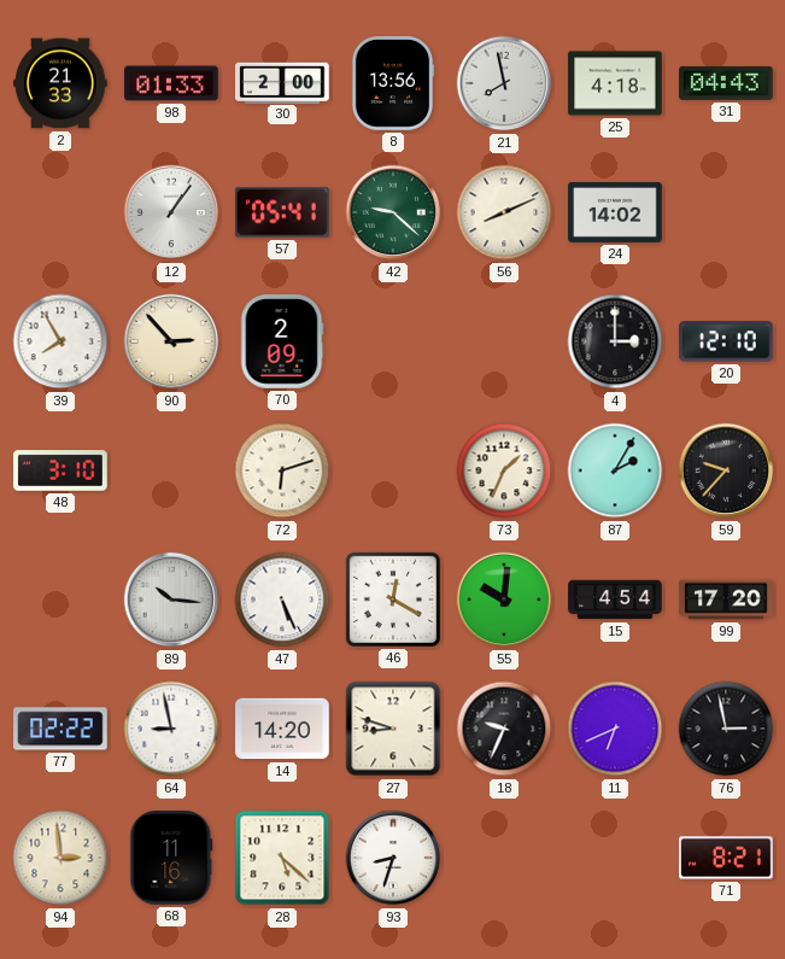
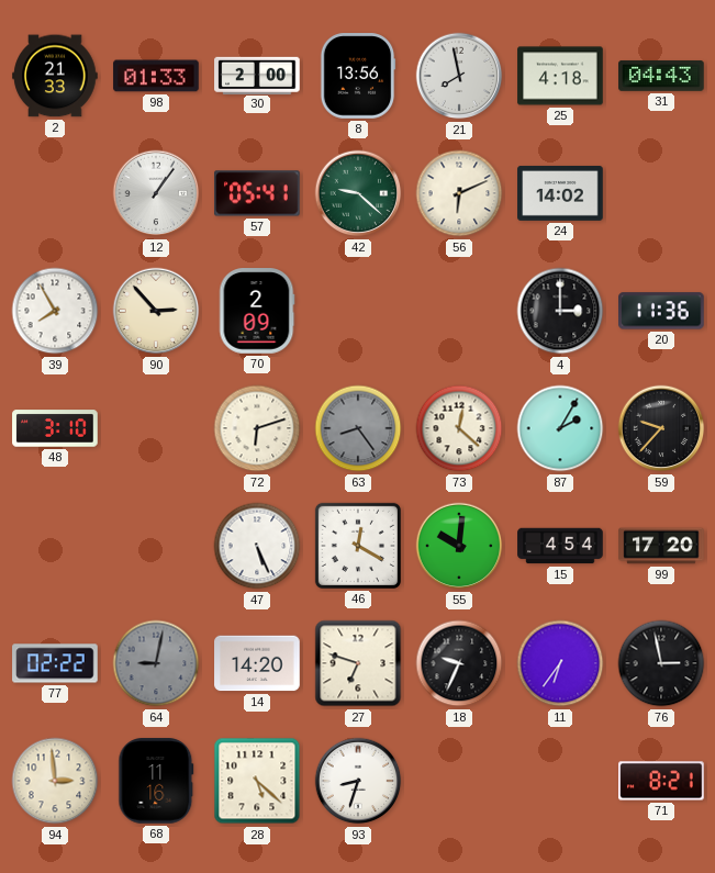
56: 8:11 -> 6:11 (459, 193)
20: 12:10 -> 11:36 (662, 311)
63: none -> 8:24 (358, 428)
73: 1:34 -> 12:22 (459, 428)
89: 10:16 -> none (171, 600)
64: 8:58 -> 9:02 (156, 663)
64 dial: white -> grey (156, 663)
27: 8:48 -> 6:48 (358, 663)
11: 6:41 -> 6:36 (560, 663)
